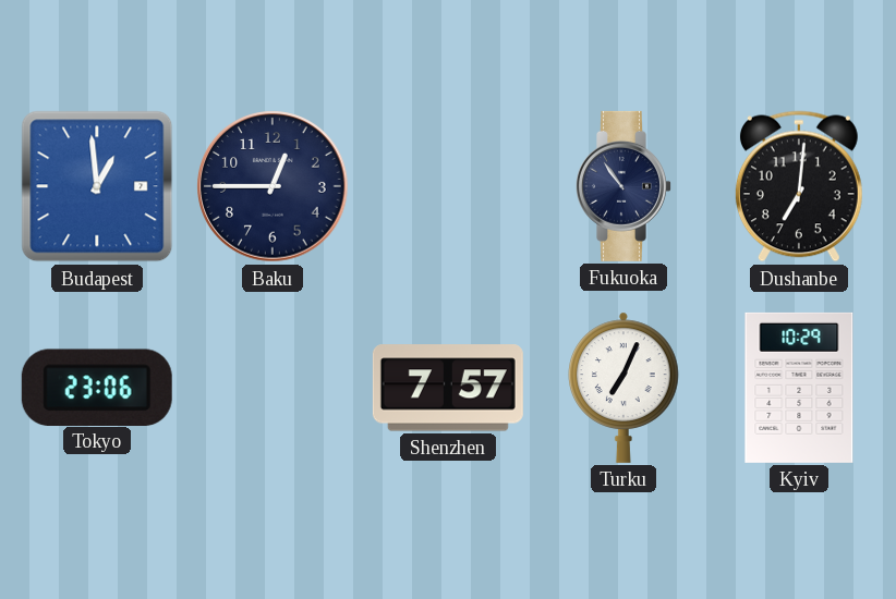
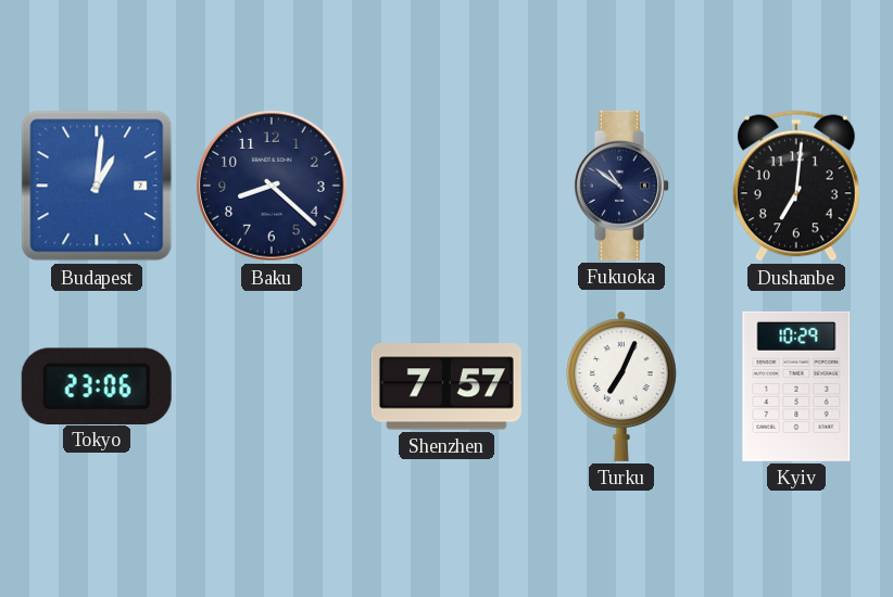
Budapest: 12:59 -> 1:01 (97, 186)
Baku: 12:45 -> 8:22 (272, 186)
Fukuoka: 10:54 -> 10:51 (622, 186)
